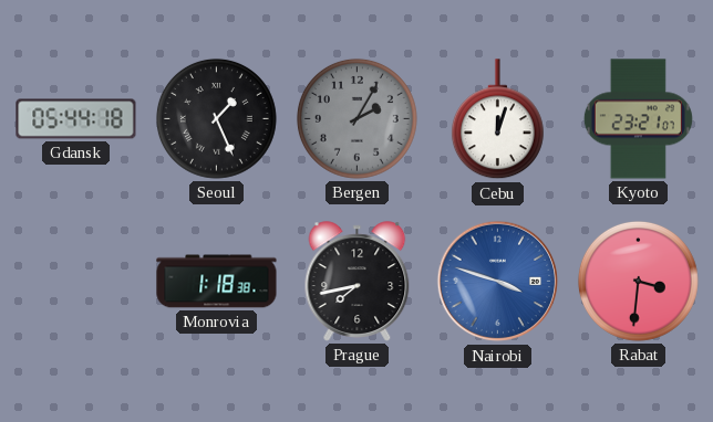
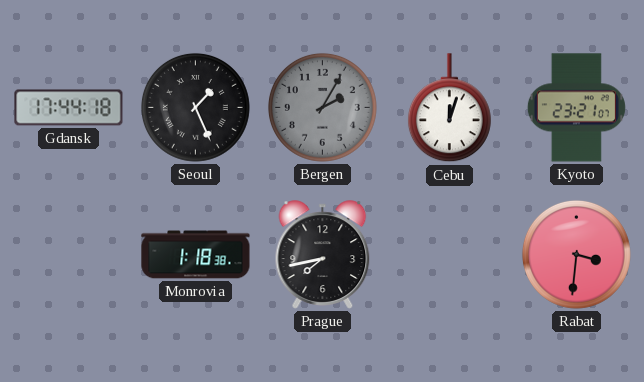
Gdansk: 05:44 -> 17:44 (69, 108)
Nairobi: 3:48 -> none (498, 282)
